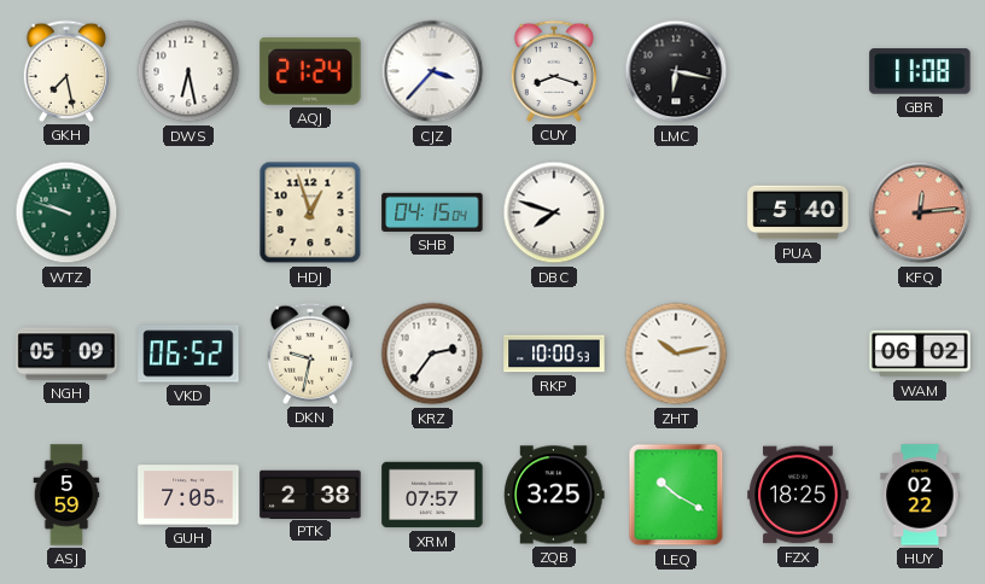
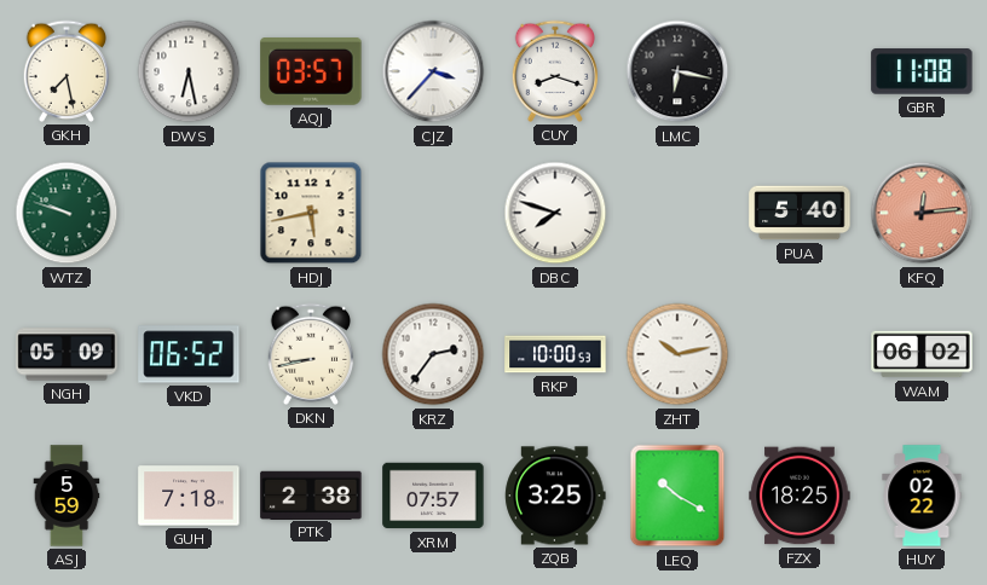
AQJ: 21:24 -> 03:57 (311, 73)
HDJ: 12:57 -> 5:43 (311, 213)
SHB: 04:15 -> none (432, 212)
DKN: 9:32 -> 8:43 (311, 354)
GUH: 7:05 -> 7:18 (189, 496)
